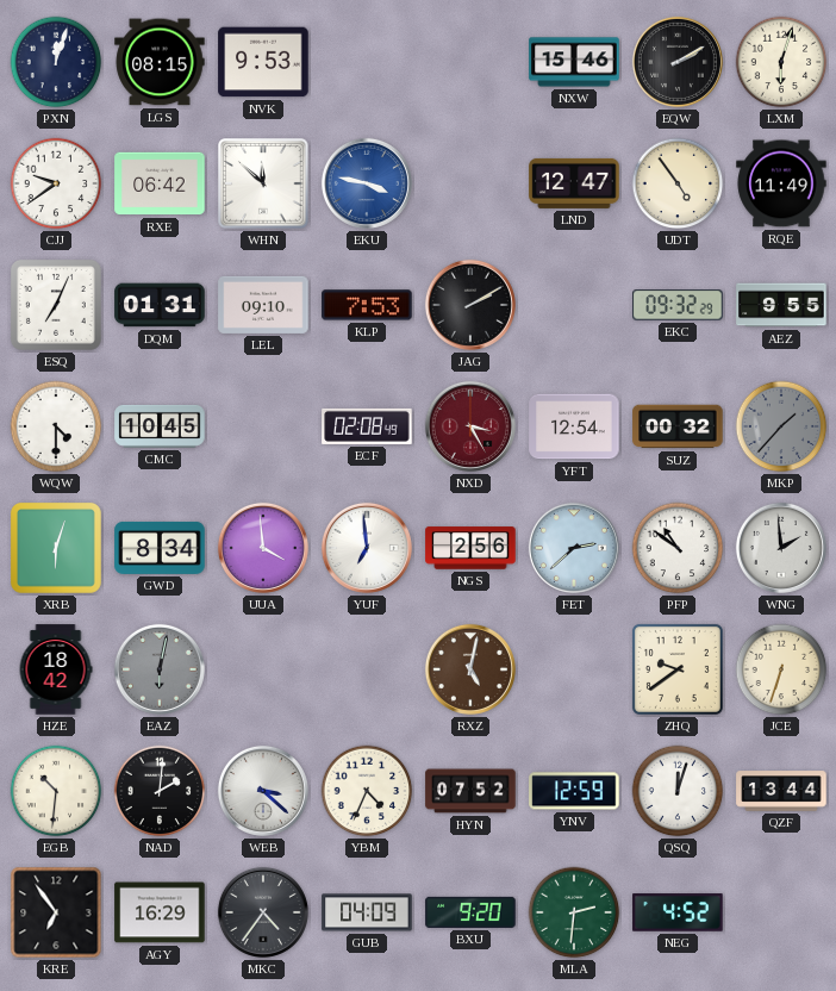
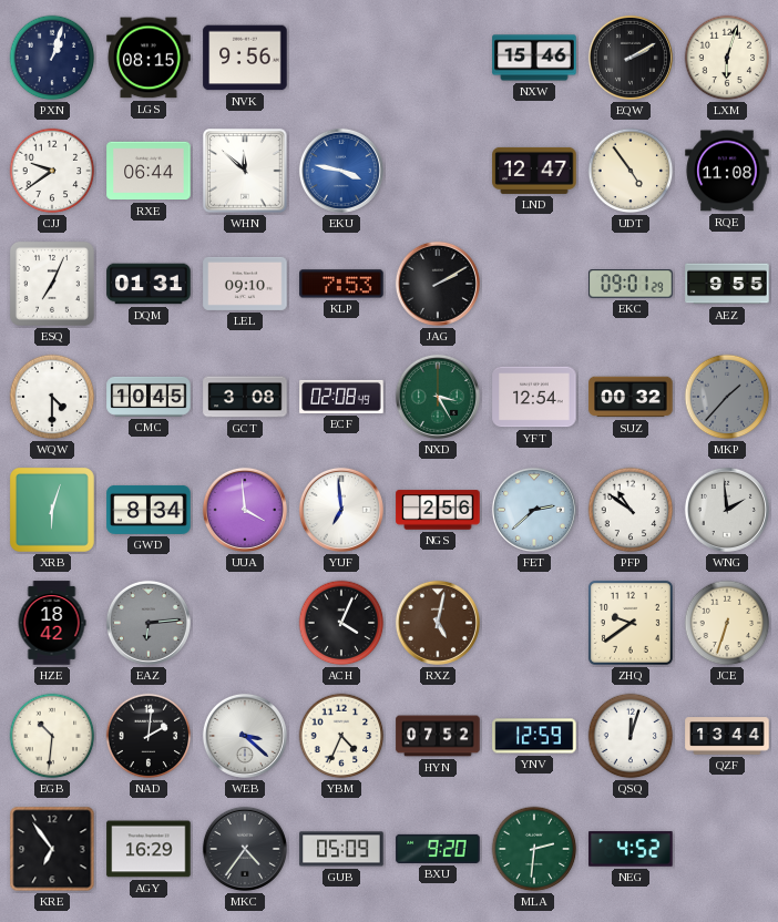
PXN: 12:03 -> 1:03 (52, 58)
NVK: 9:53 -> 9:56 (245, 58)
RXE: 06:42 -> 06:44 (149, 171)
RQE: 11:49 -> 11:08 (727, 171)
EKC: 09:32 -> 09:01 (631, 284)
GCT: none -> 3:08 (245, 397)
NXD dial: burgundy -> green (438, 397)
EAZ: 6:02 -> 6:14 (149, 623)
ACH: none -> 4:04 (341, 623)
GUB: 04:09 -> 05:09 (341, 849)
